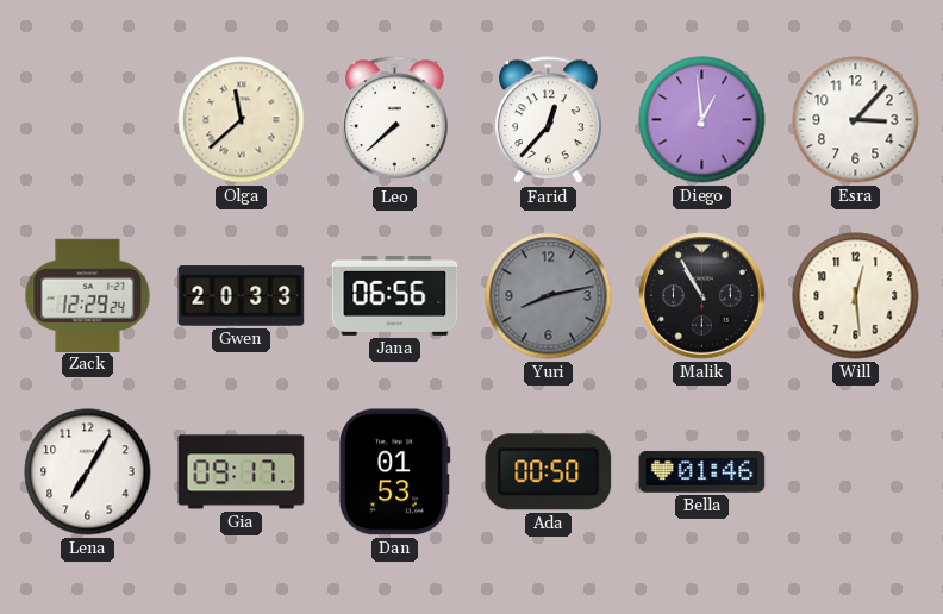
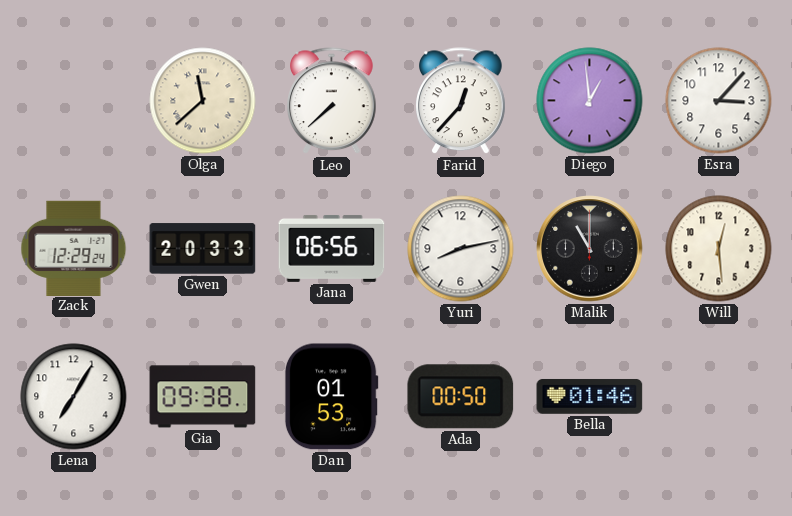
Yuri dial: grey -> white (461, 249)
Malik: 10:55 -> 11:00 (590, 249)
Gia: 09:17 -> 09:38 (203, 397)
